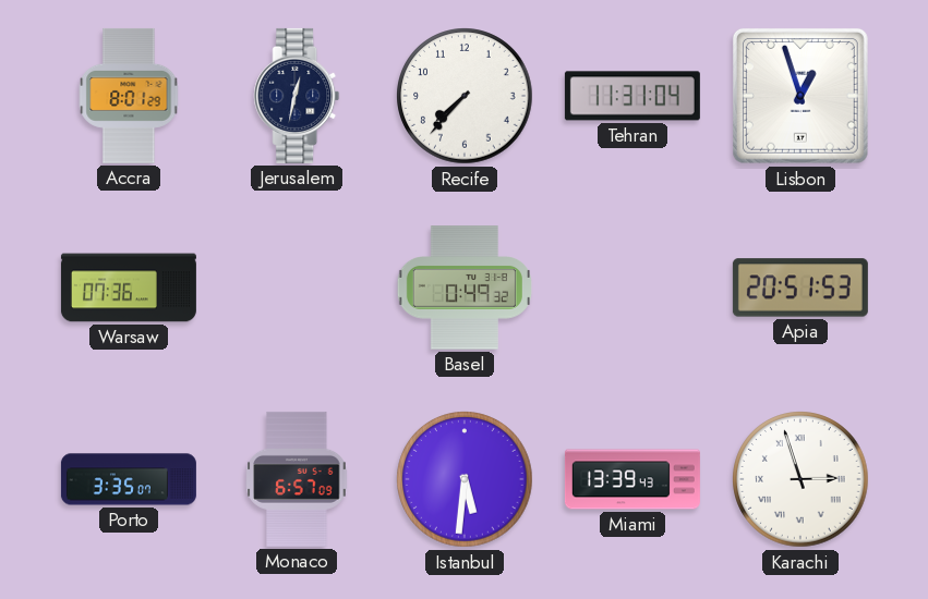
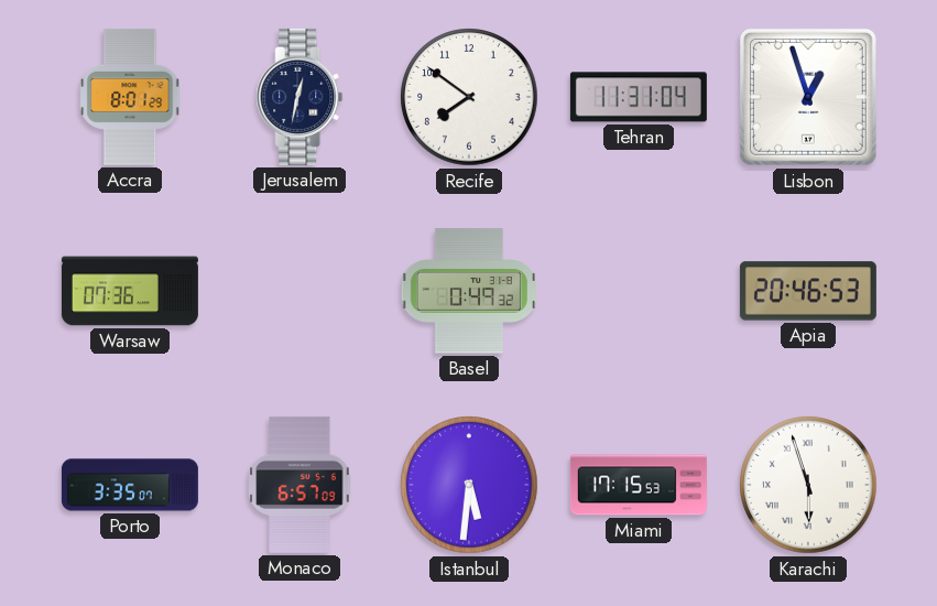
Recife: 7:37 -> 7:51 (469, 97)
Apia: 20:51 -> 20:46 (808, 291)
Miami: 13:39 -> 17:15 (639, 485)
Karachi: 2:57 -> 5:57 (808, 485)
